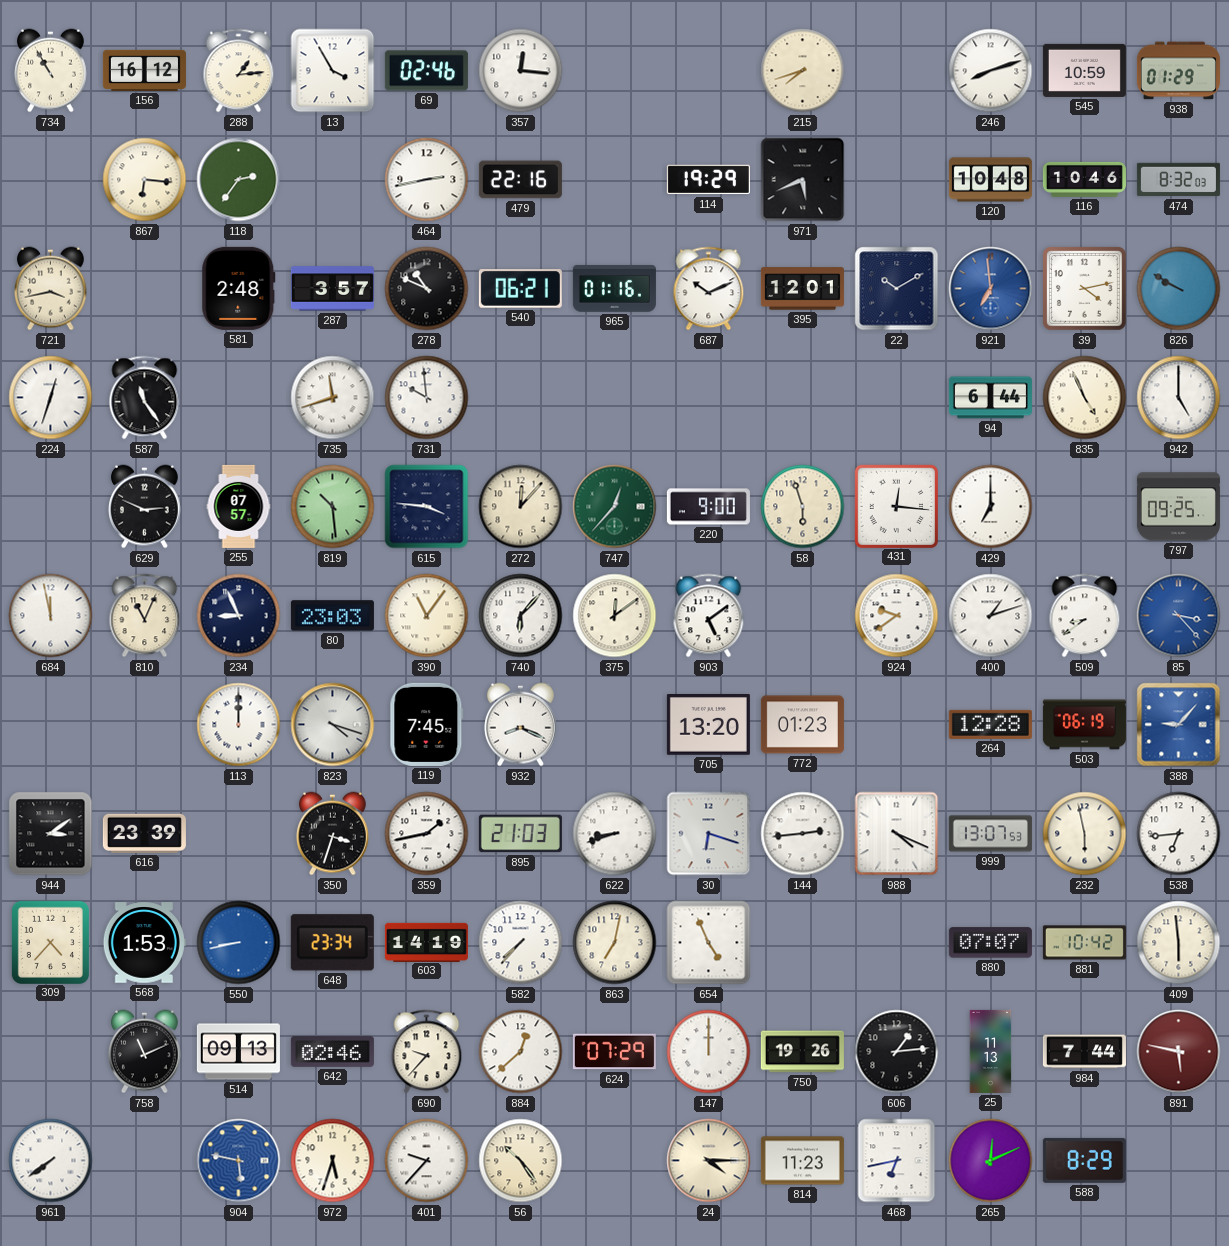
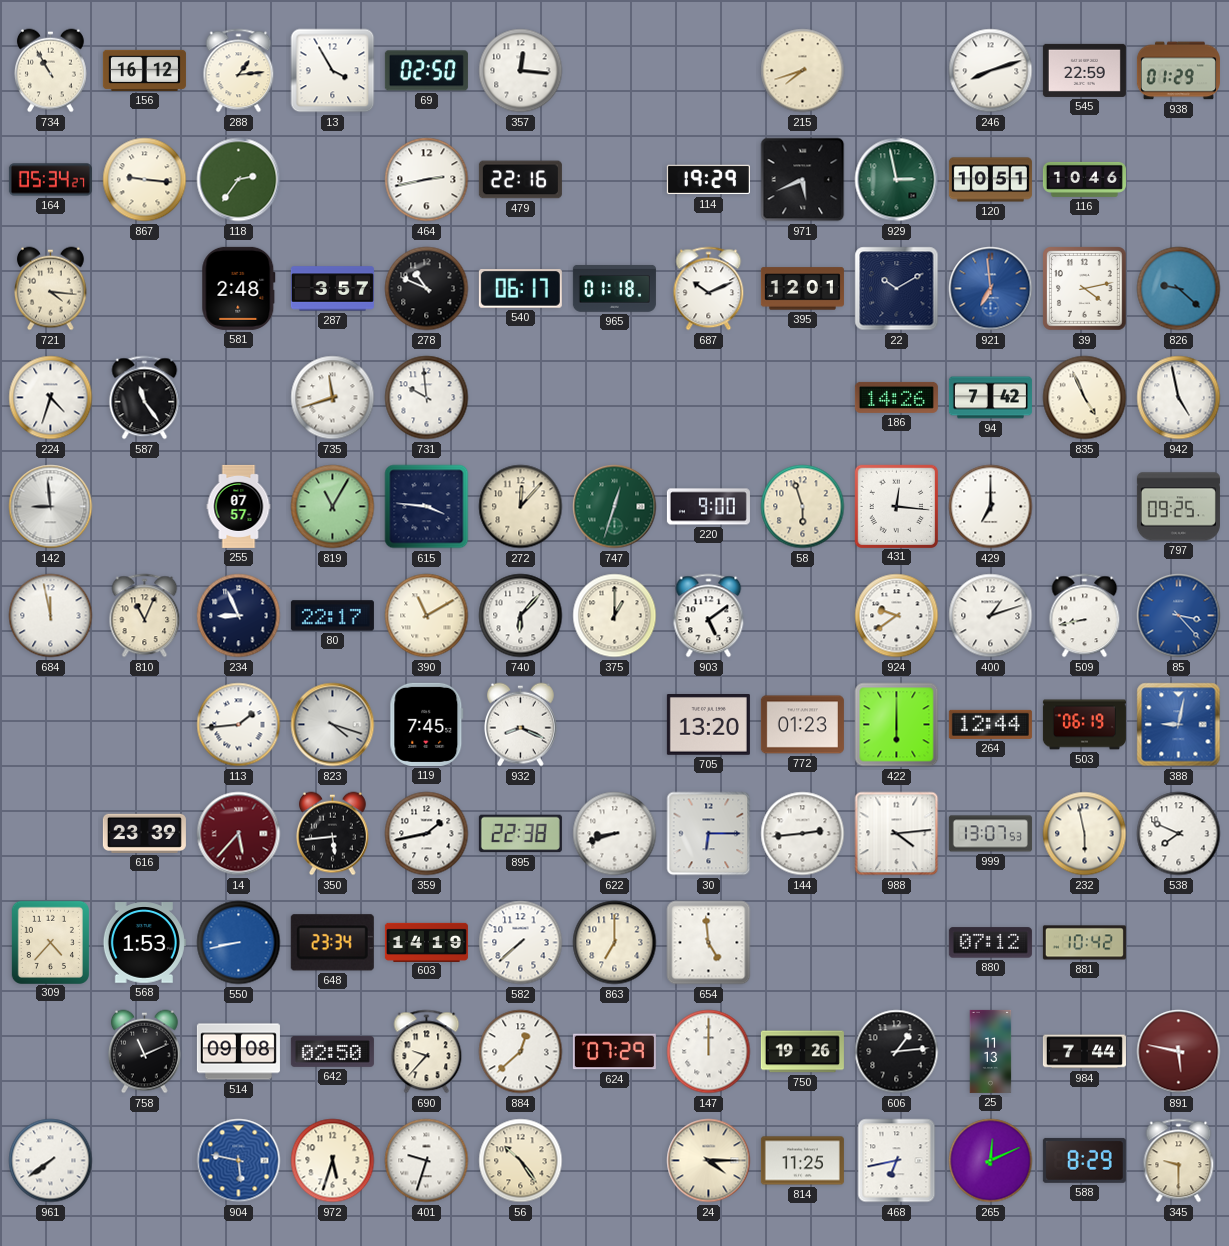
69: 02:46 -> 02:50 (426, 71)
545: 10:59 -> 22:59 (1084, 70)
164: none -> 05:34 (50, 180)
867: 6:16 -> 9:16 (145, 180)
929: none -> 2:58 (897, 180)
120: 10:48 -> 10:51 (990, 180)
474: 8:32 -> none (1178, 180)
721: 3:43 -> 4:16 (51, 289)
540: 06:21 -> 06:17 (520, 289)
965: 01:16 -> 01:18 (614, 288)
826: 9:50 -> 9:22 (1179, 289)
224: 12:33 -> 4:33 (51, 398)
186: none -> 14:26 (896, 397)
94: 6:44 -> 7:42 (990, 398)
942: 5:00 -> 4:58 (1179, 398)
142: none -> 8:59 (51, 507)
629: 2:49 -> none (145, 507)
819: 10:29 -> 11:05 (333, 507)
747: 12:37 -> 12:33 (615, 507)
80: 23:03 -> 22:17 (332, 616)
390: 11:06 -> 11:10 (427, 616)
375: 12:09 -> 1:00 (615, 616)
509: 8:39 -> 8:43 (1085, 616)
113: 12:00 -> 1:44 (239, 725)
422: none -> 6:00 (897, 725)
264: 12:28 -> 12:44 (990, 724)
388: 9:07 -> 9:02 (1179, 725)
944: 3:09 -> none (51, 834)
14: none -> 5:37 (239, 834)
350: 3:33 -> 5:44 (333, 834)
895: 21:03 -> 22:38 (520, 834)
30: 6:18 -> 6:15 (709, 834)
988: 4:19 -> 4:14 (897, 834)
538: 6:44 -> 7:49 (1179, 834)
582: 7:37 -> 7:38 (521, 943)
863: 7:02 -> 7:00 (615, 943)
654: 4:56 -> 4:59 (709, 943)
880: 07:07 -> 07:12 (990, 943)
409: 5:59 -> none (1179, 943)
514: 09:13 -> 09:08 (238, 1052)
642: 02:46 -> 02:50 (332, 1051)
401: 9:37 -> 9:33 (427, 1161)
814: 11:23 -> 11:25 (802, 1161)
345: none -> 9:30 (1179, 1161)
